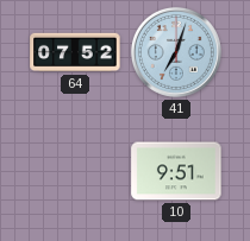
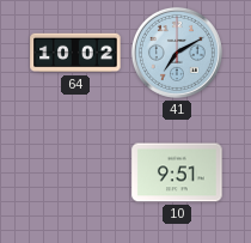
64: 07:52 -> 10:02 (75, 53)
41: 7:03 -> 7:10 (177, 53)
